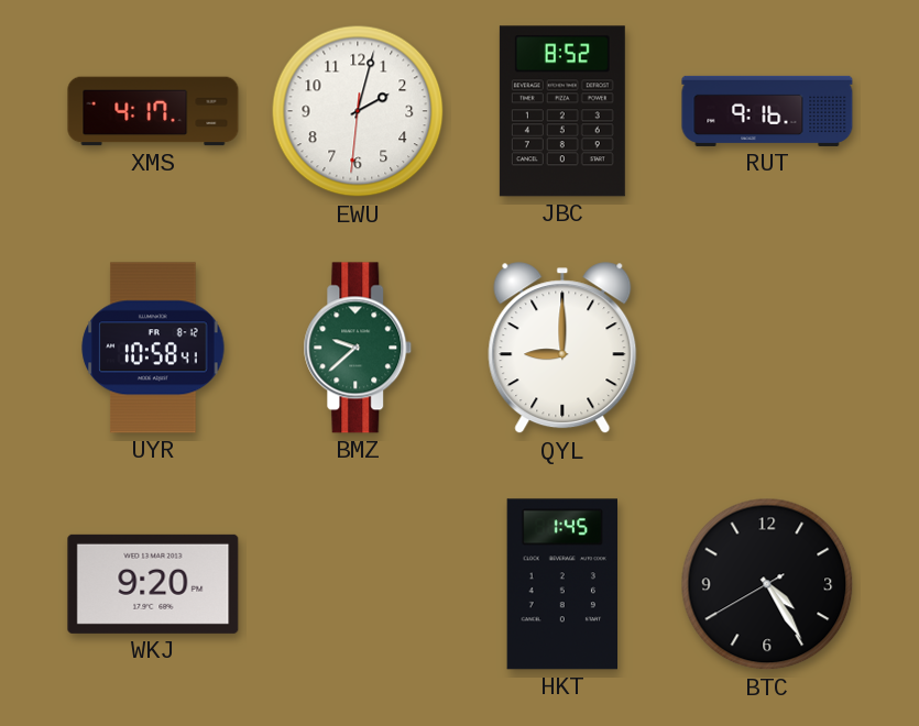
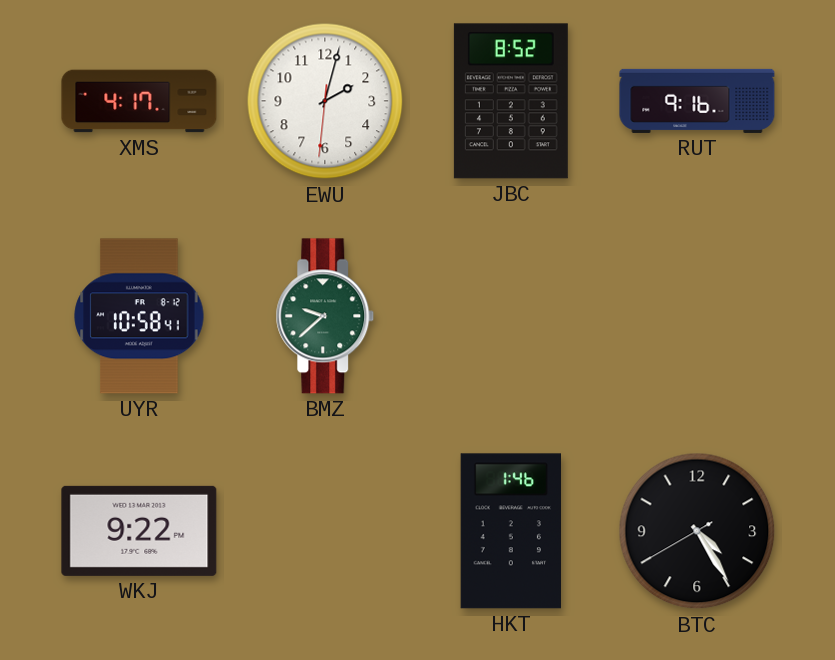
QYL: 9:00 -> none (562, 349)
WKJ: 9:20 -> 9:22 (139, 531)
HKT: 1:45 -> 1:46 (510, 531)
